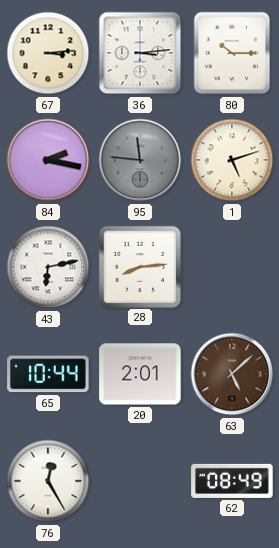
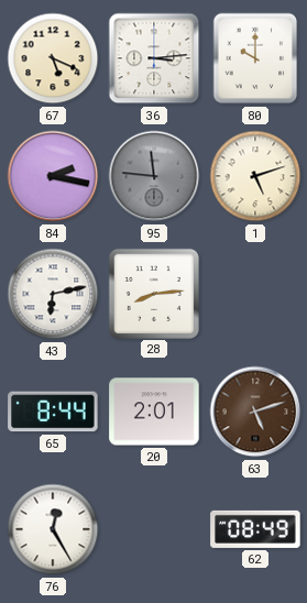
67: 3:14 -> 5:19 (53, 58)
80: 10:15 -> 10:00 (255, 58)
65: 10:44 -> 8:44 (53, 412)
63: 5:08 -> 5:12 (255, 412)
